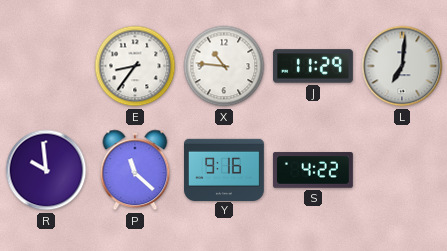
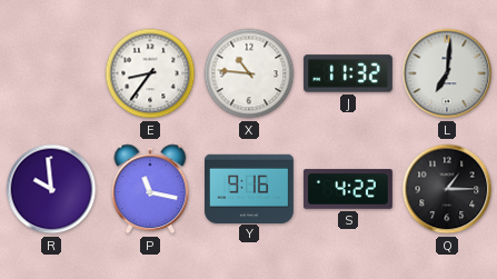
J: 11:29 -> 11:32 (349, 73)
P: 11:22 -> 11:17 (150, 189)
Q: none -> 1:15 (447, 189)
